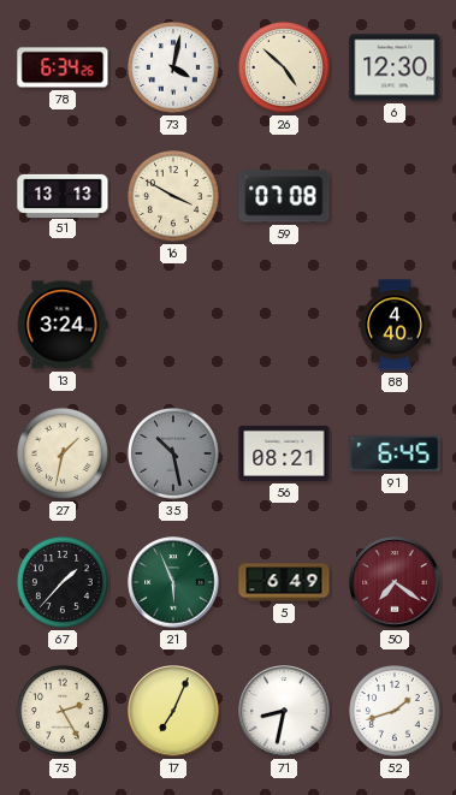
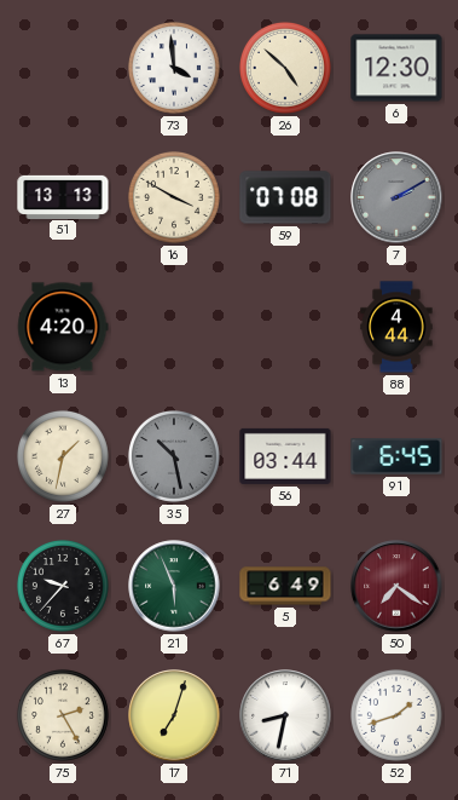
78: 6:34 -> none (63, 67)
73: 4:02 -> 3:59 (174, 68)
7: none -> 2:10 (396, 197)
13: 3:24 -> 4:20 (63, 327)
88: 4:40 -> 4:44 (396, 327)
56: 08:21 -> 03:44 (285, 456)
67: 1:37 -> 9:37 (63, 586)
17: 7:04 -> 7:03 (174, 715)
